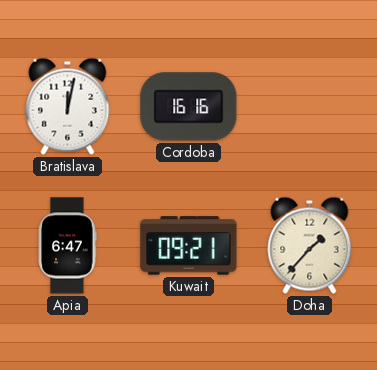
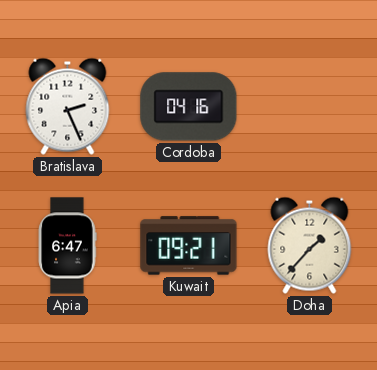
Bratislava: 12:02 -> 2:26 (68, 106)
Cordoba: 16:16 -> 04:16 (189, 107)
